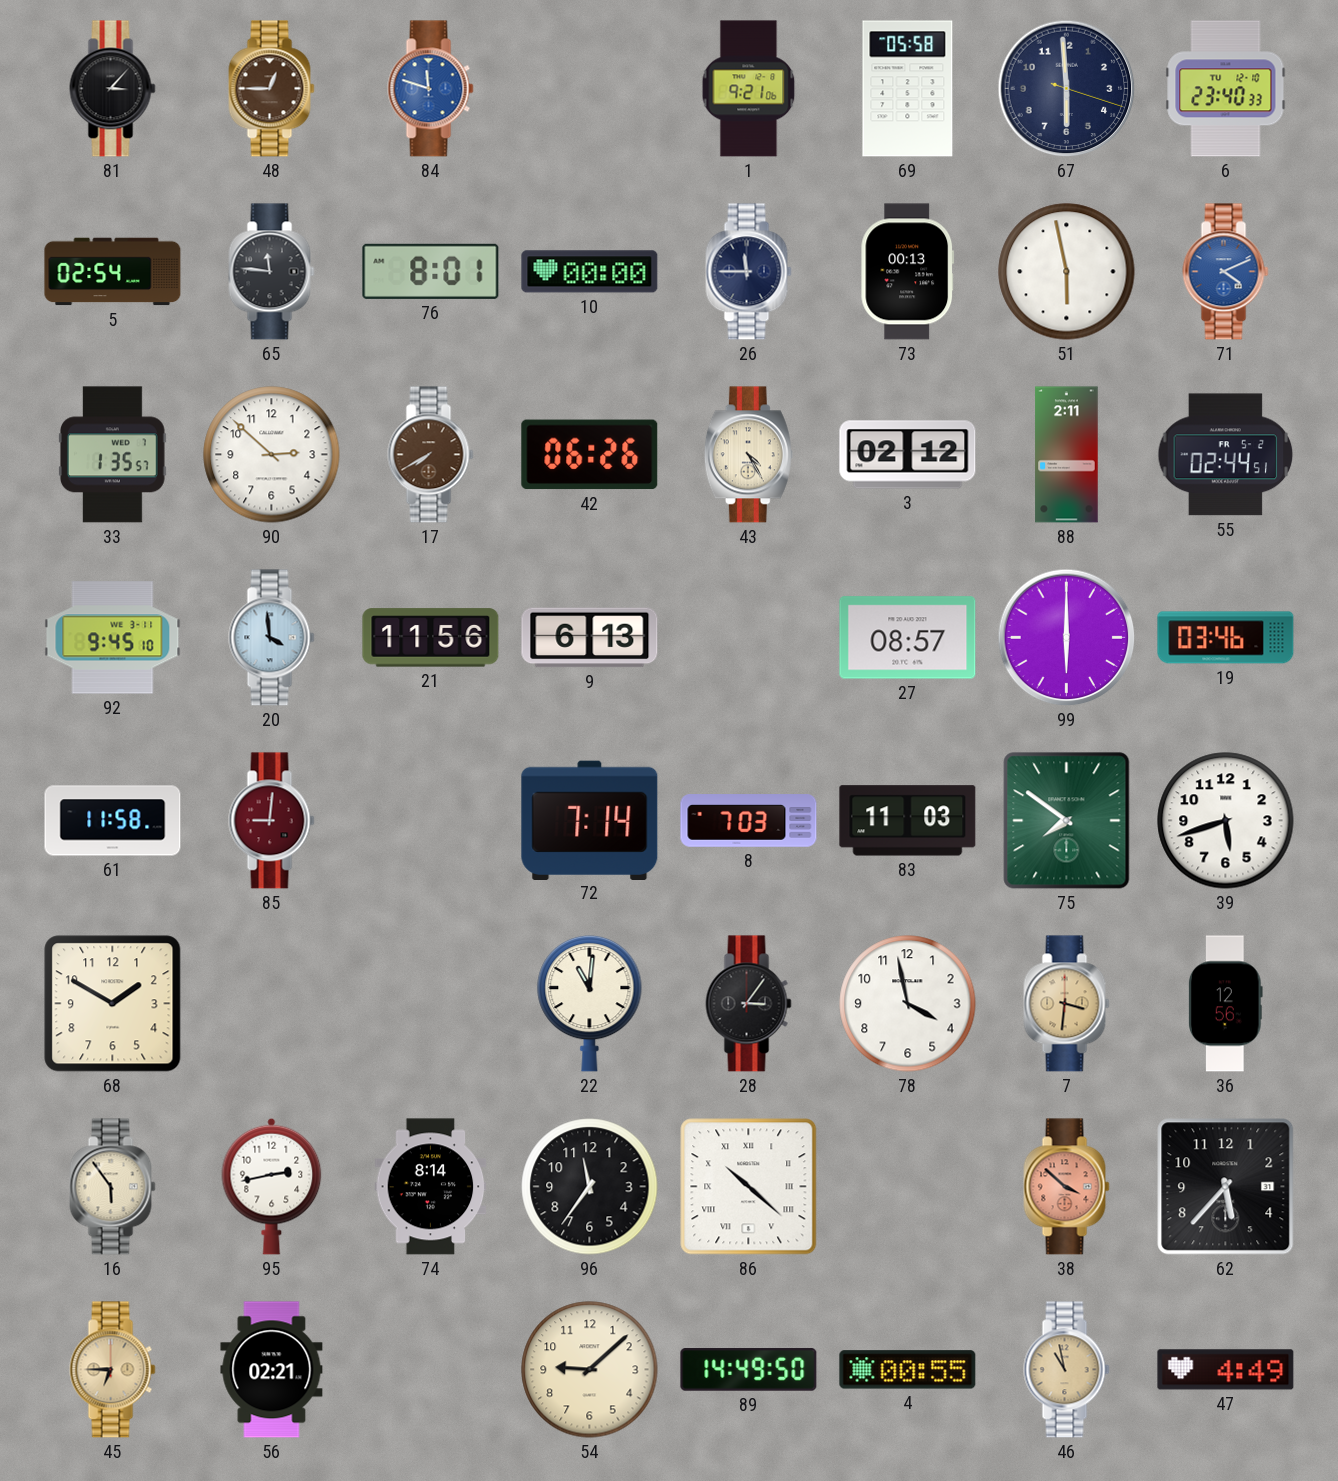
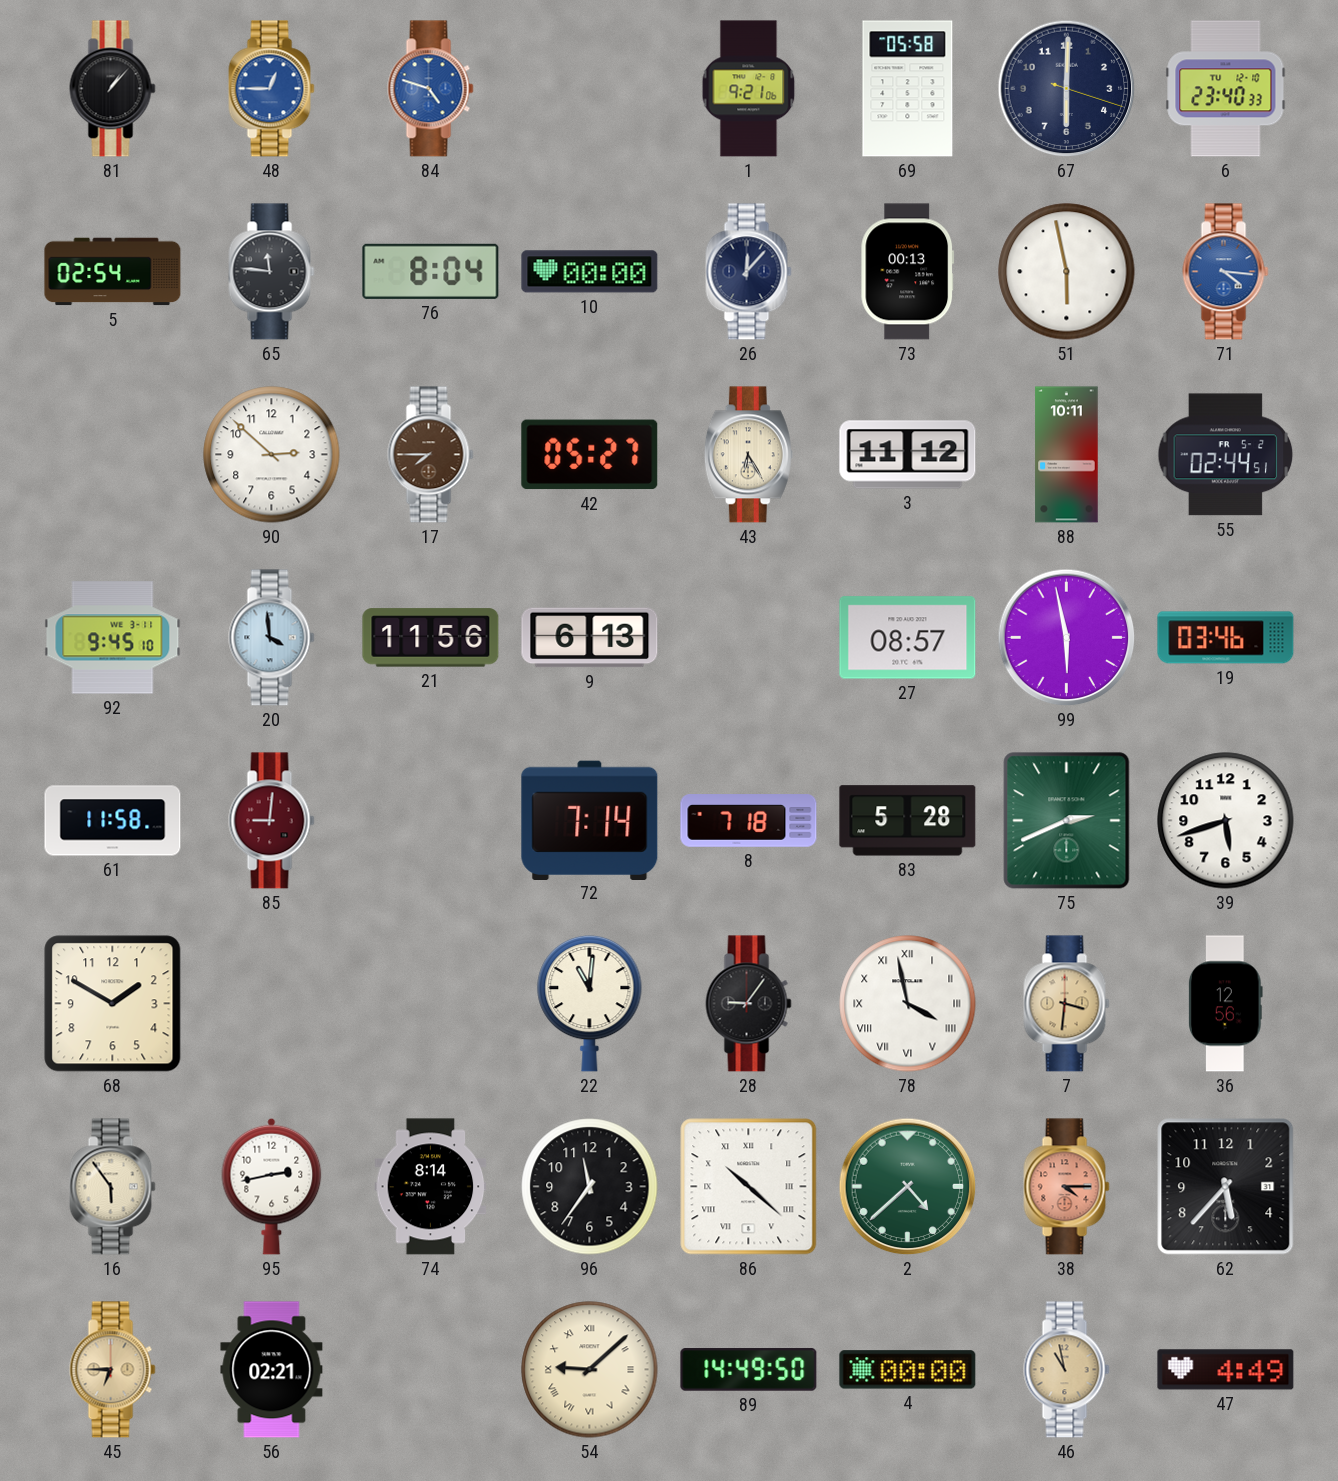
81: 3:07 -> 1:07 (113, 89)
48 dial: brown -> blue (272, 89)
84: 11:48 -> 4:48 (431, 89)
67: 5:59 -> 6:00 (1067, 89)
76: 8:01 -> 8:04 (431, 271)
26: 11:45 -> 12:07 (749, 272)
71: 4:11 -> 4:16 (1226, 272)
33: 1:35 -> none (112, 455)
17: 7:40 -> 7:45 (431, 455)
42: 06:26 -> 05:27 (590, 455)
43: 4:25 -> 6:25 (748, 455)
3: 02:12 -> 11:12 (908, 455)
88: 2:11 -> 10:11 (1067, 455)
99: 6:00 -> 5:58 (1067, 638)
8: 7:03 -> 7:18 (749, 821)
83: 11:03 -> 5:28 (908, 821)
75: 7:51 -> 2:41 (1067, 821)
28: 3:06 -> 9:06 (749, 1004)
78 numerals: Arabic -> Roman (908, 1004)
2: none -> 4:38 (908, 1187)
38: 3:52 -> 4:15 (1067, 1187)
54 numerals: Arabic -> Roman (590, 1370)
4: 00:55 -> 00:00 (908, 1370)
